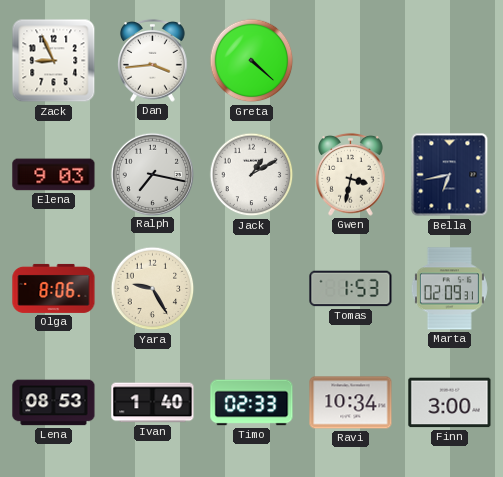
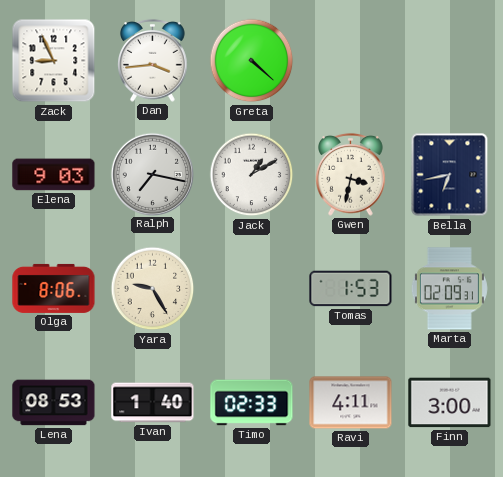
Ravi: 10:34 -> 4:11 (351, 403)
